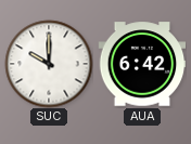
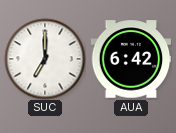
SUC: 10:00 -> 7:00 (45, 59)
